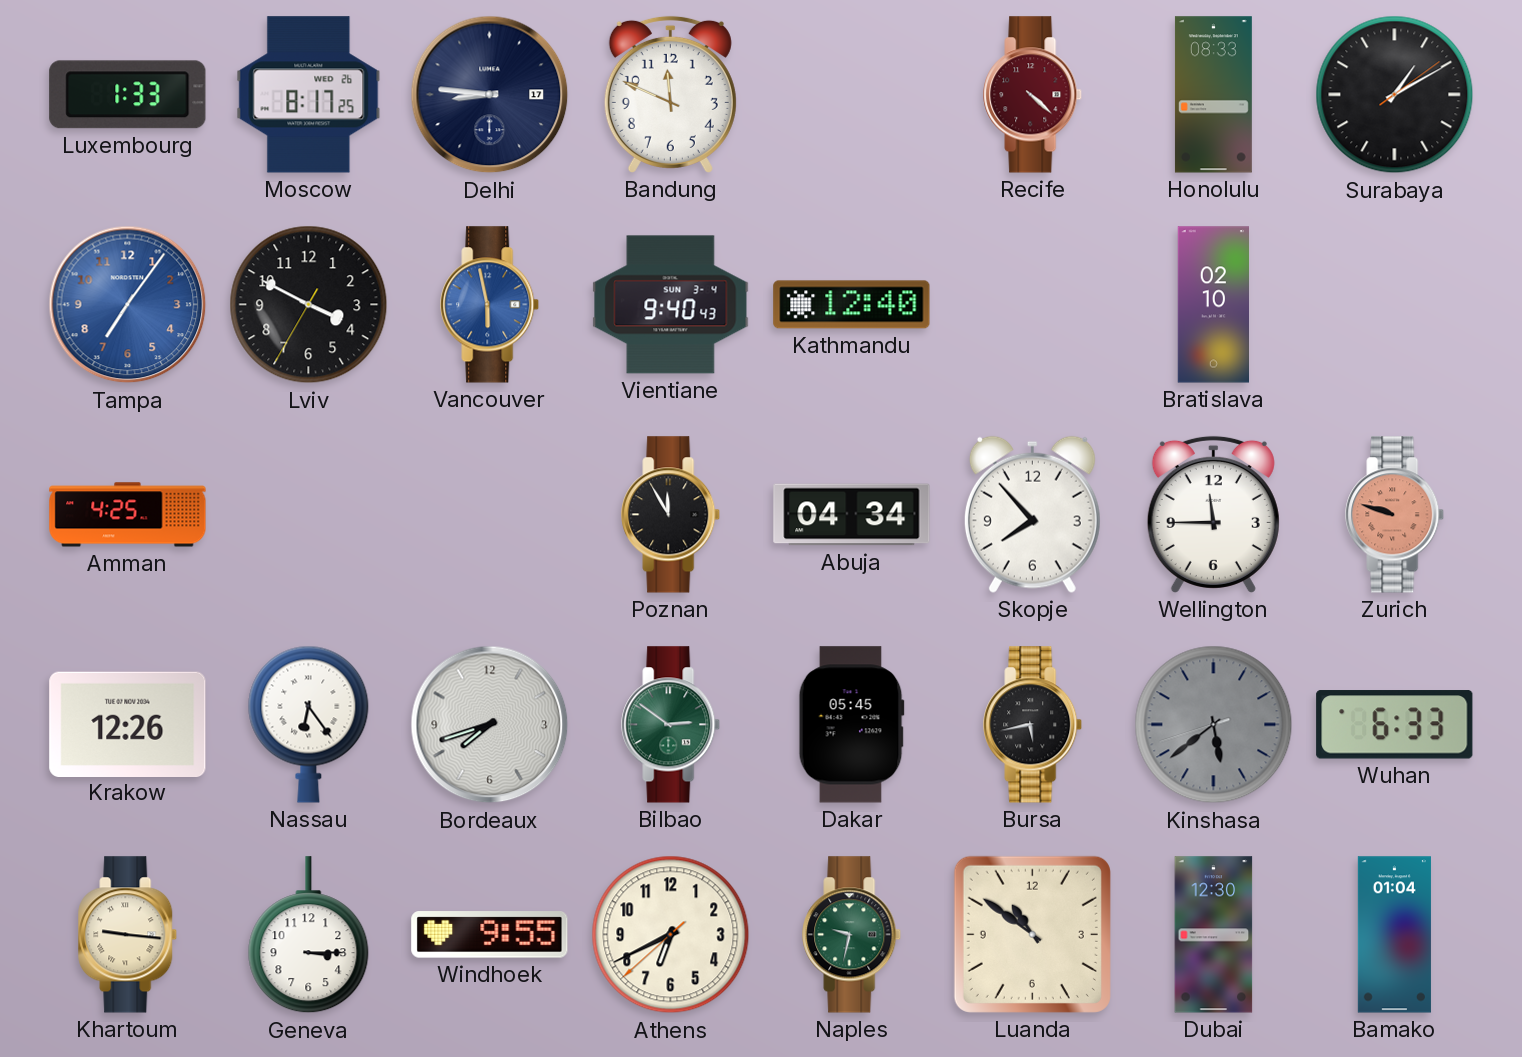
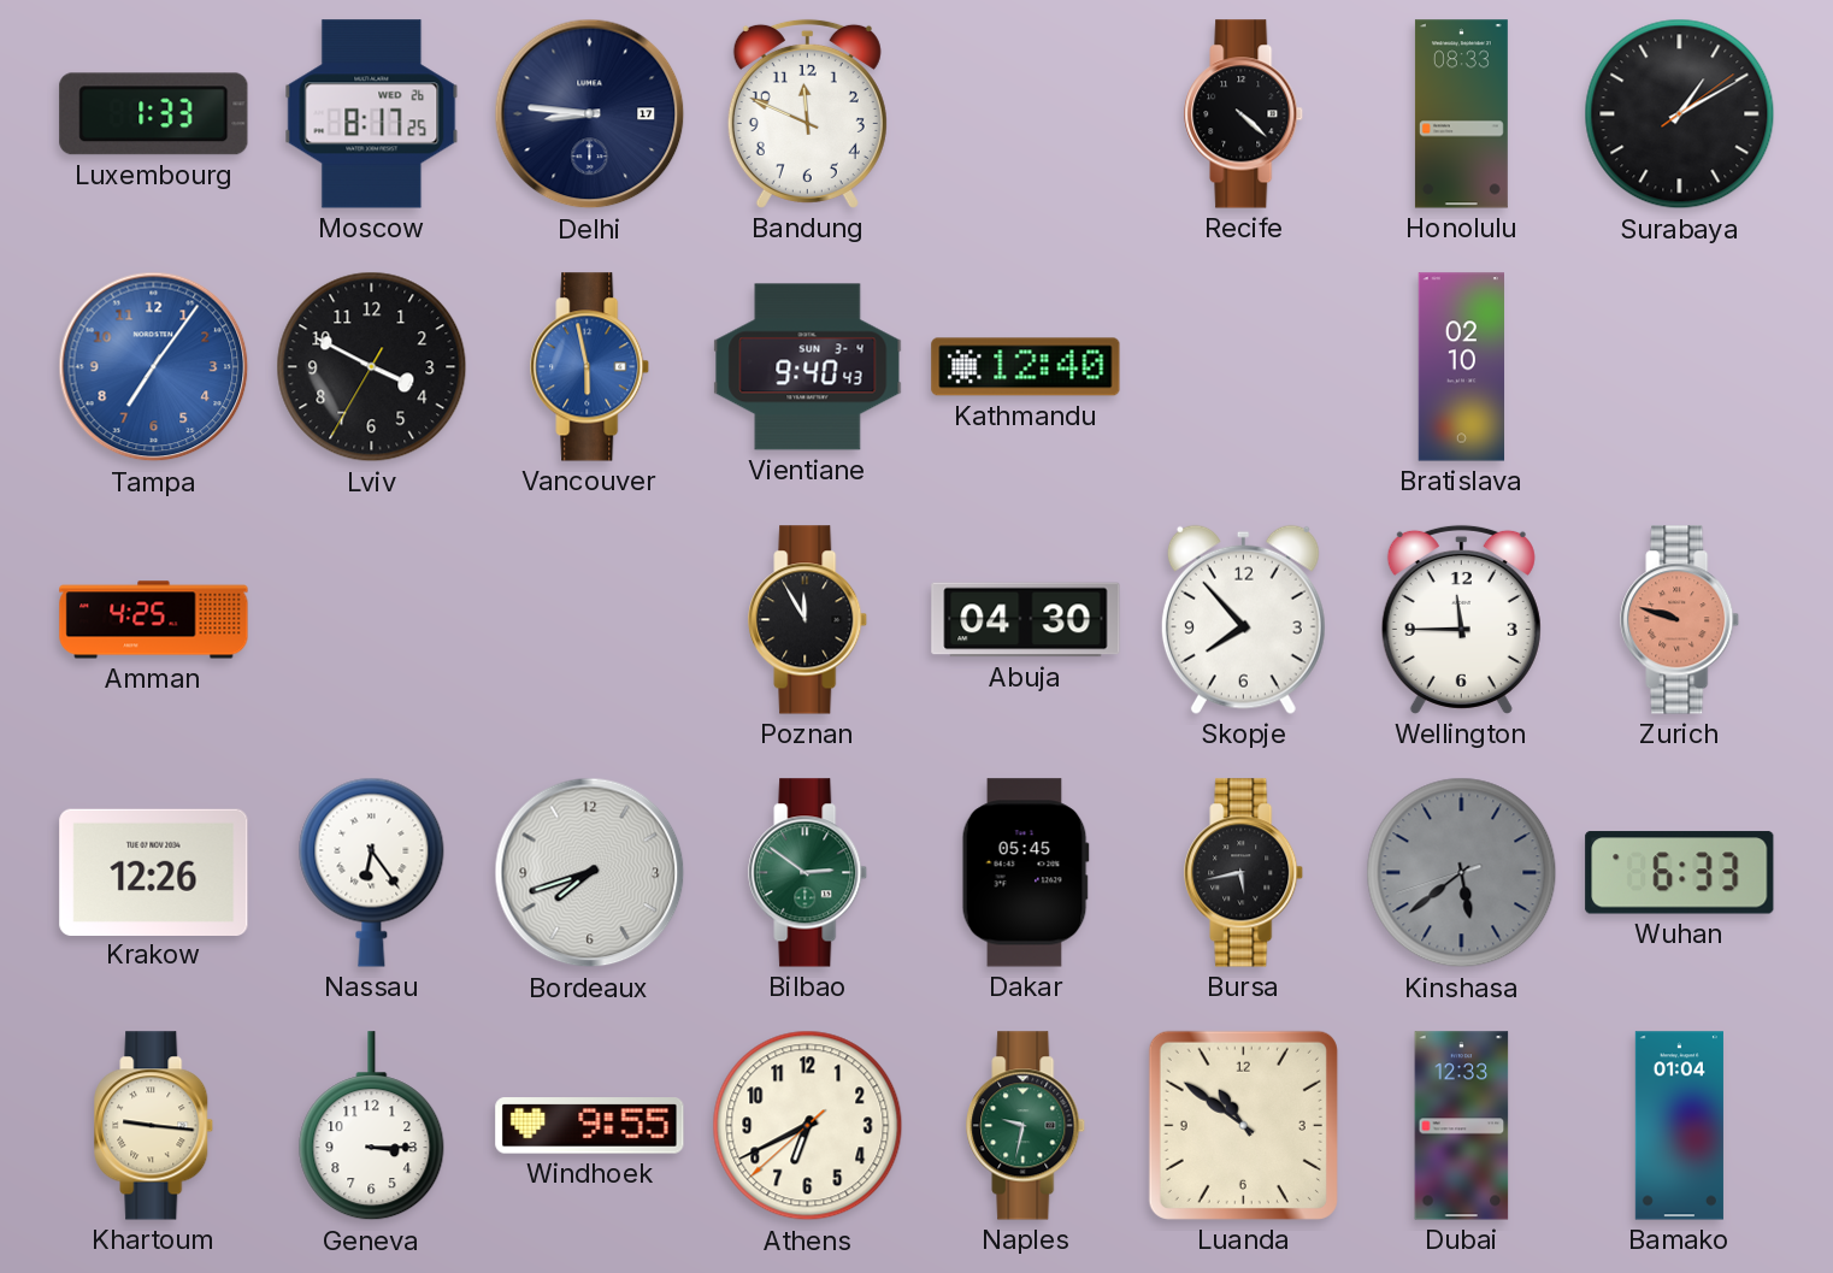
Recife dial: burgundy -> black (1244, 114)
Abuja: 04:34 -> 04:30 (1026, 620)
Dubai: 12:30 -> 12:33 (1462, 1126)
